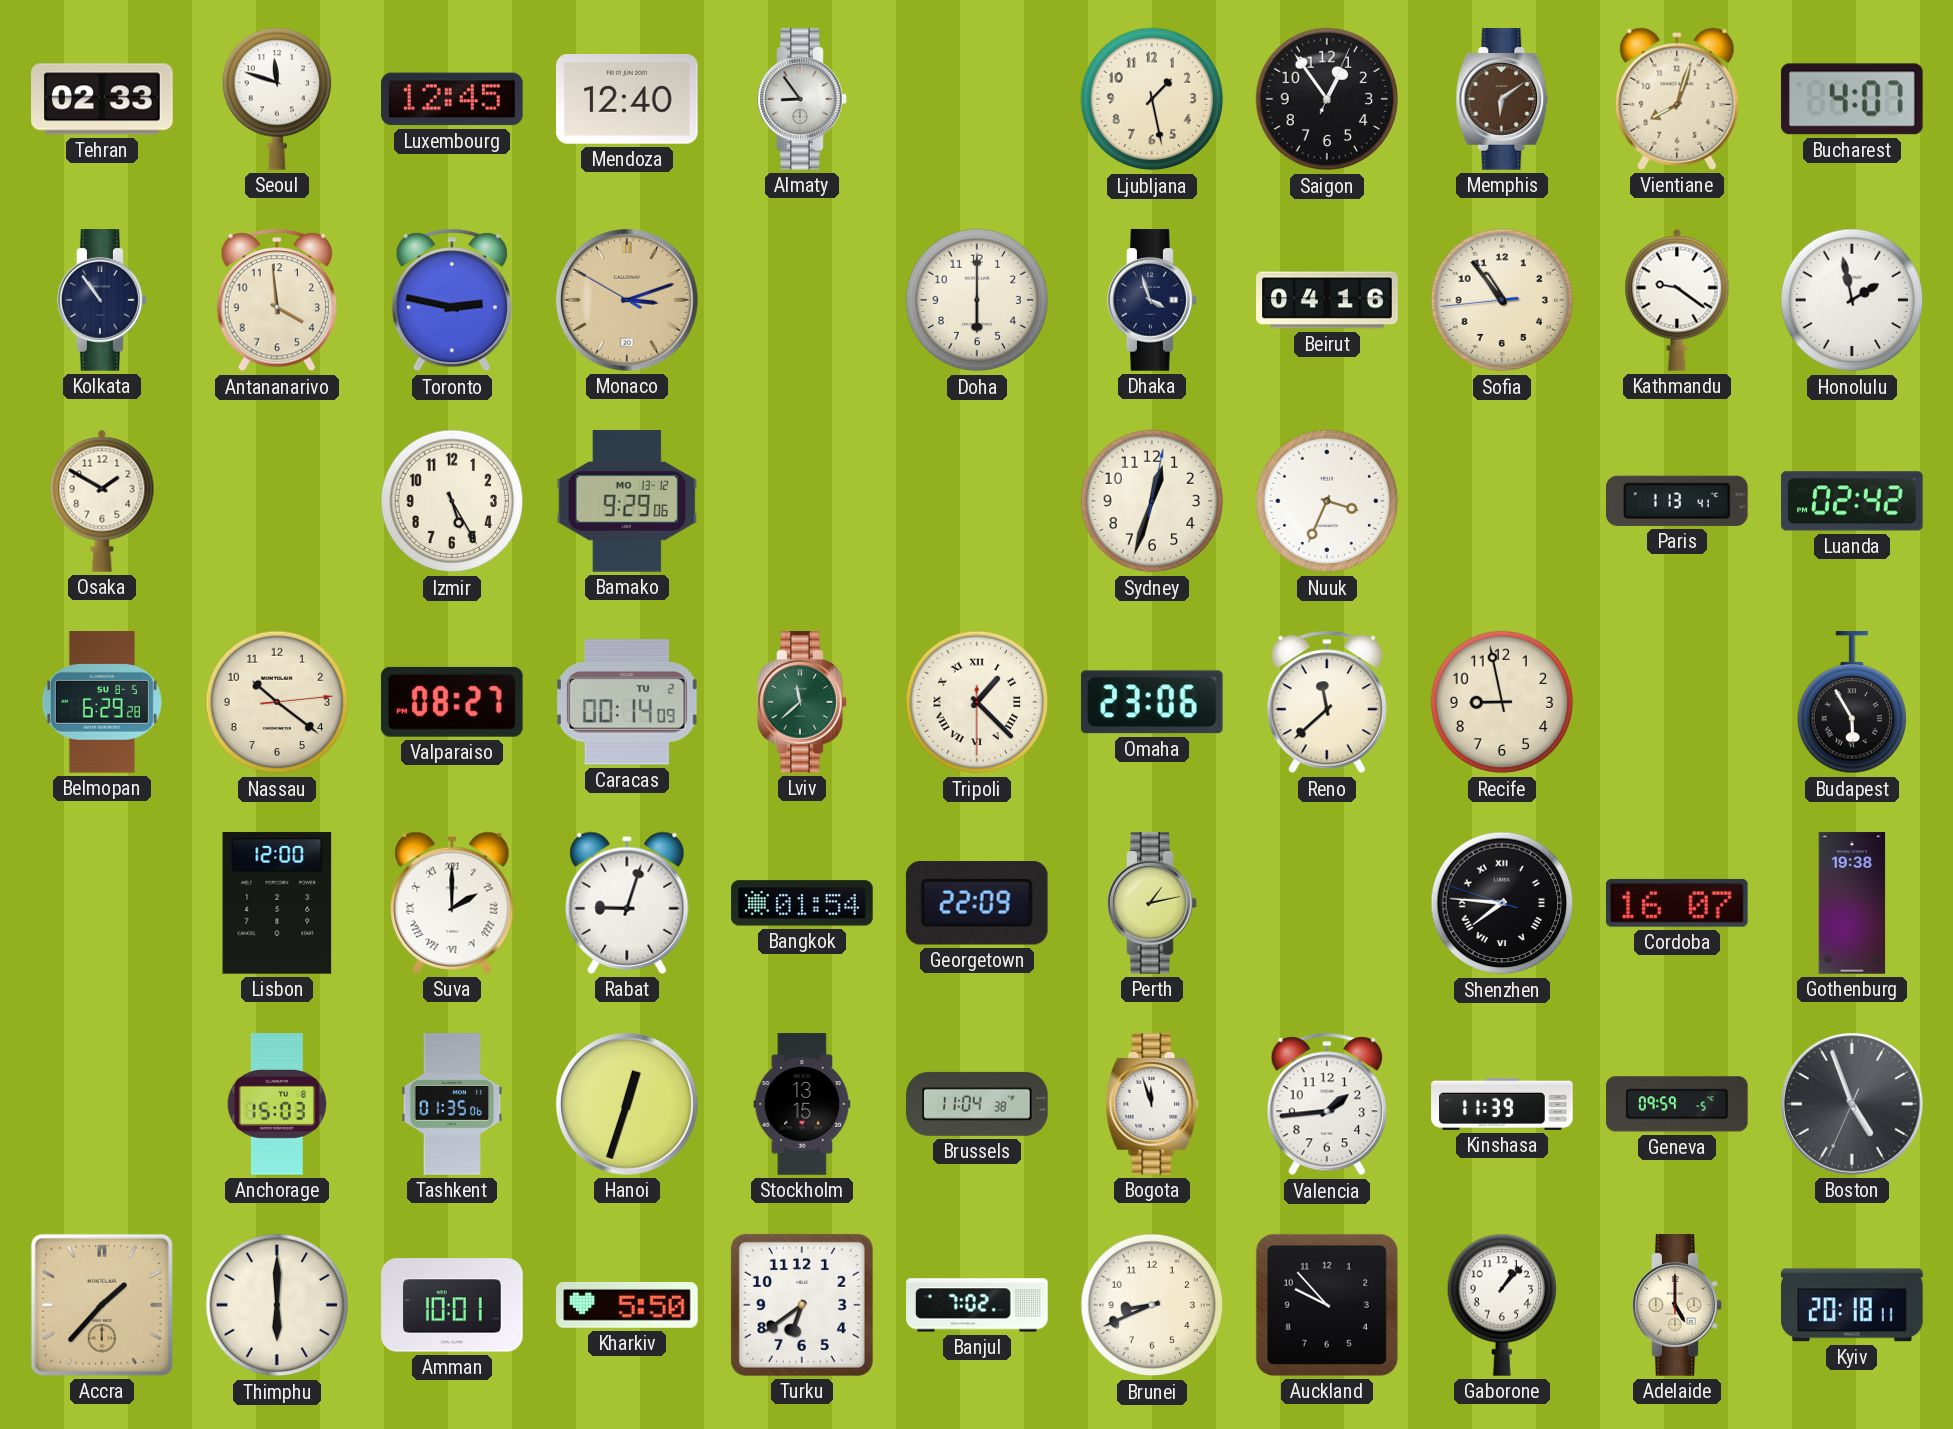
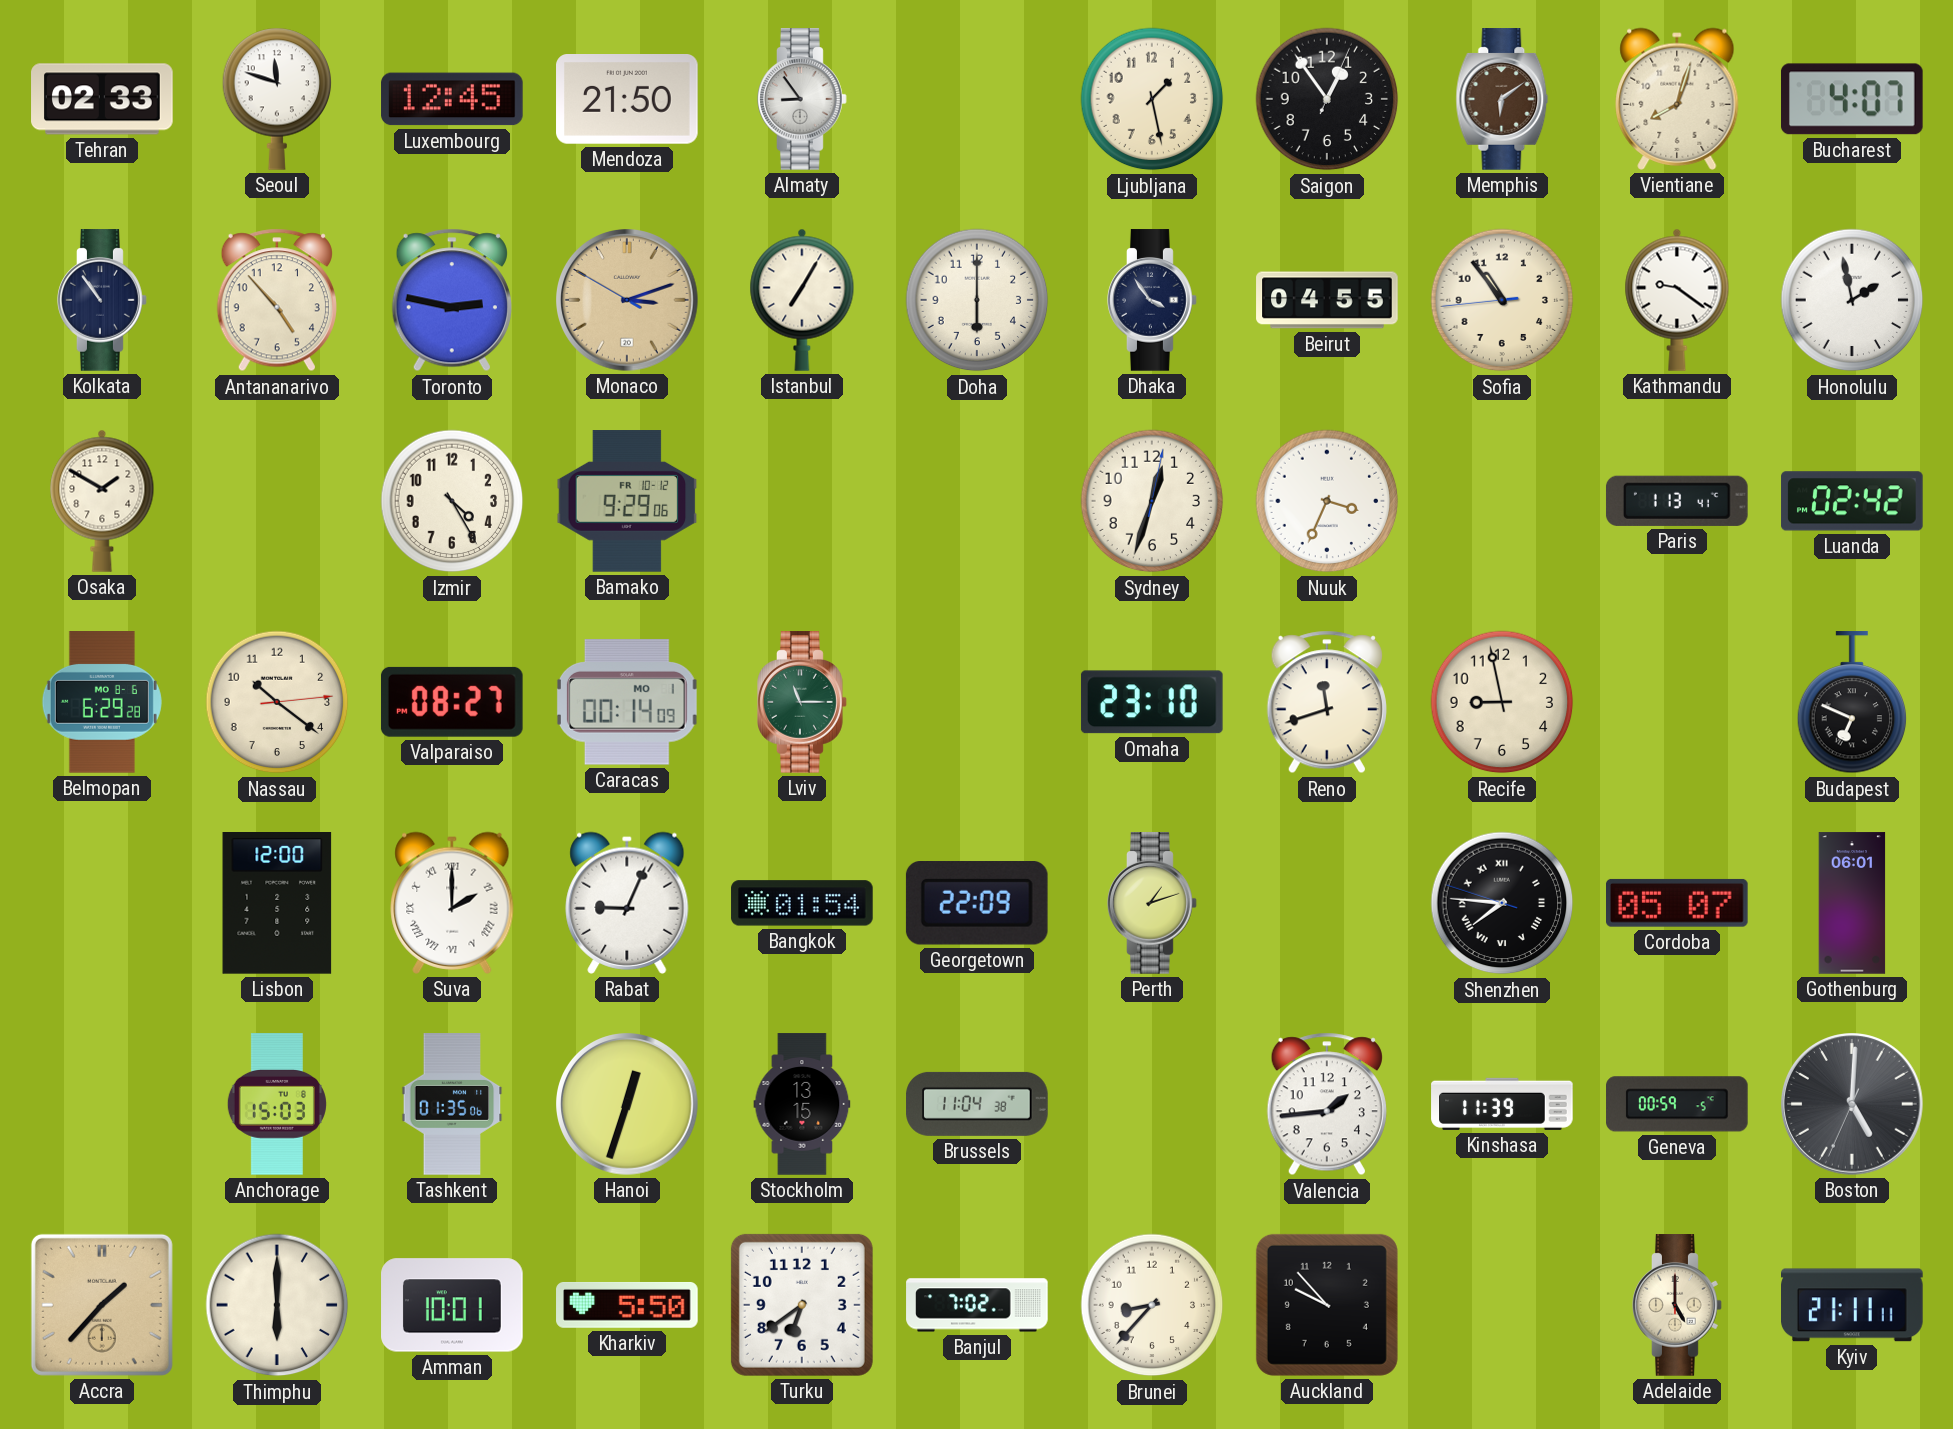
Mendoza: 12:40 -> 21:50 (627, 99)
Antananarivo: 3:59 -> 4:53 (277, 300)
Istanbul: none -> 7:05 (802, 300)
Dhaka: 3:57 -> 3:54 (1152, 300)
Beirut: 04:16 -> 04:55 (1327, 300)
Izmir: 5:25 -> 4:25 (452, 501)
Bamako date: MO 13-12 -> FR 10-12 (627, 501)
Belmopan date: SU 8-5 -> MO 8-6 (102, 702)
Caracas date: TU 2 -> MO 1 (627, 702)
Lviv: 11:38 -> 11:15 (802, 702)
Tripoli: 1:22 -> none (977, 702)
Omaha: 23:06 -> 23:10 (1152, 702)
Reno: 11:38 -> 11:42 (1327, 702)
Budapest: 5:55 -> 6:49 (1852, 703)
Rabat: 9:03 -> 9:04 (627, 903)
Perth: 1:13 -> 1:12 (1152, 903)
Cordoba: 16:07 -> 05:07 (1678, 903)
Gothenburg: 19:38 -> 06:01 (1852, 903)
Bogota: 11:57 -> none (1152, 1104)
Geneva: 09:59 -> 00:59 (1677, 1104)
Boston: 4:56 -> 5:00 (1853, 1105)
Brunei: 8:41 -> 8:37 (1152, 1305)
Gaborone: 1:07 -> none (1502, 1305)
Kyiv: 20:18 -> 21:11 (1852, 1305)
